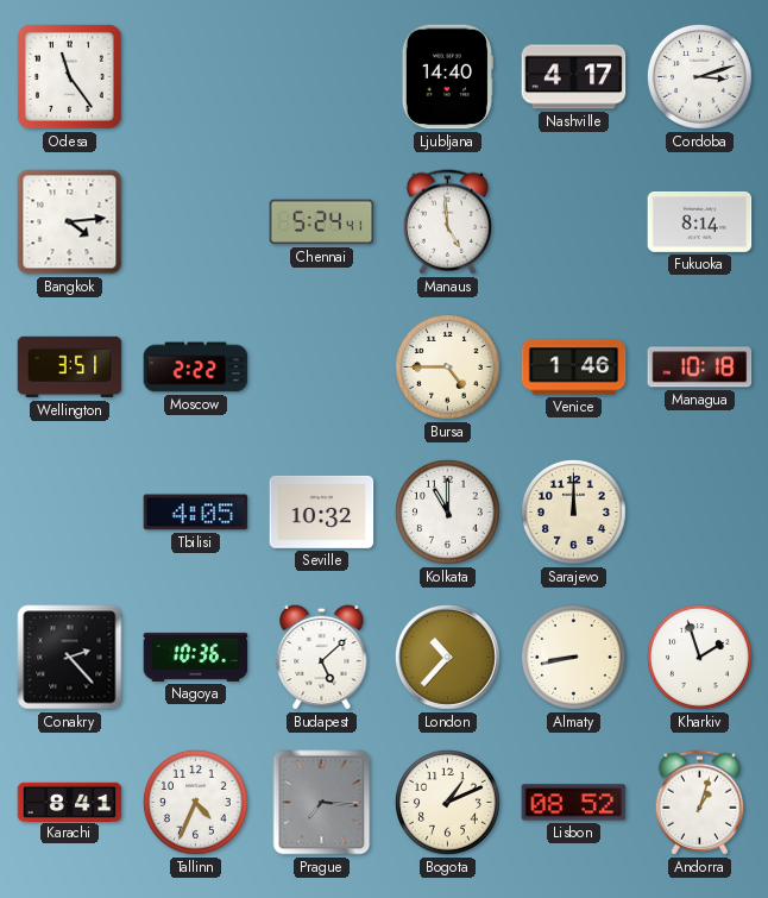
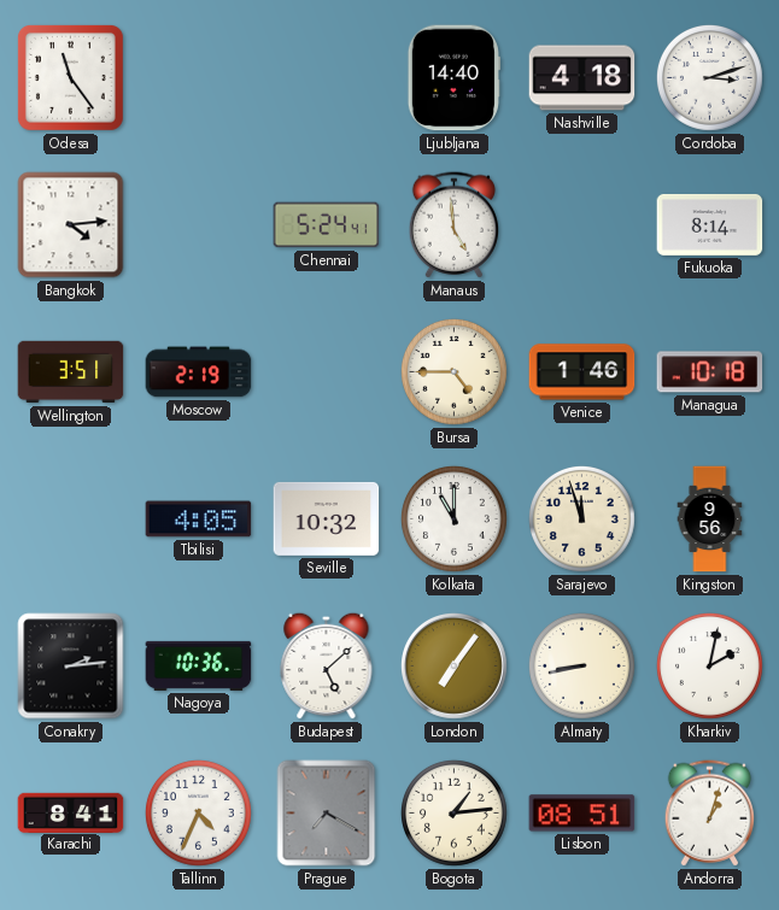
Nashville: 4:17 -> 4:18 (582, 78)
Moscow: 2:22 -> 2:19 (199, 372)
Sarajevo: 12:00 -> 11:57 (581, 518)
Kingston: none -> 9:56 (710, 519)
Conakry: 2:23 -> 2:14 (71, 667)
London: 10:37 -> 7:06 (455, 667)
Kharkiv: 1:57 -> 2:02 (709, 665)
Prague: 7:16 -> 7:20 (327, 814)
Bogota: 1:11 -> 1:14 (453, 812)
Lisbon: 08:52 -> 08:51 (582, 814)
